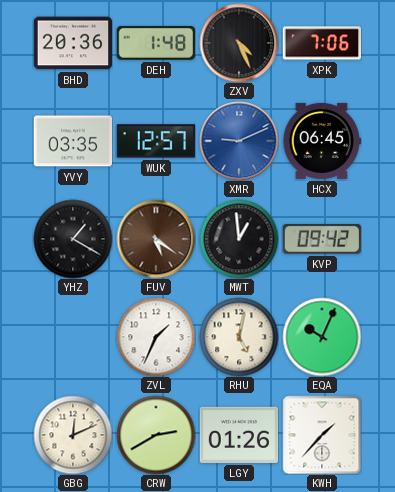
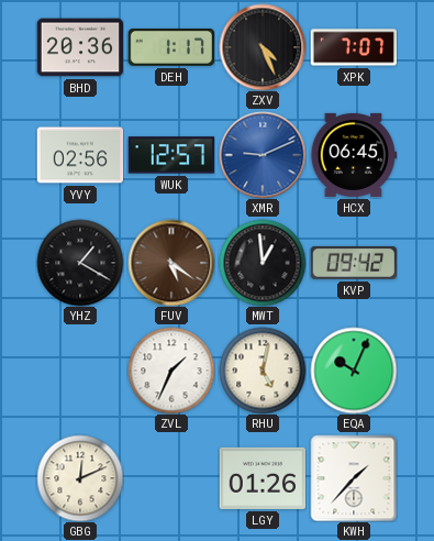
DEH: 1:48 -> 1:17 (170, 47)
XPK: 7:06 -> 7:07 (353, 47)
YVY: 03:35 -> 02:56 (80, 155)
CRW: 2:40 -> none (156, 435)
